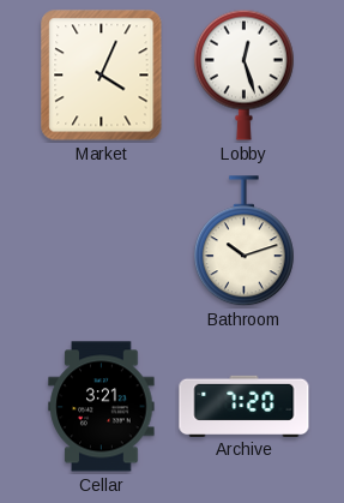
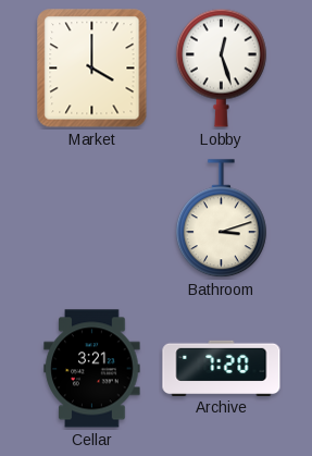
Market: 4:04 -> 4:00 (92, 69)
Bathroom: 10:12 -> 3:12 (221, 219)
